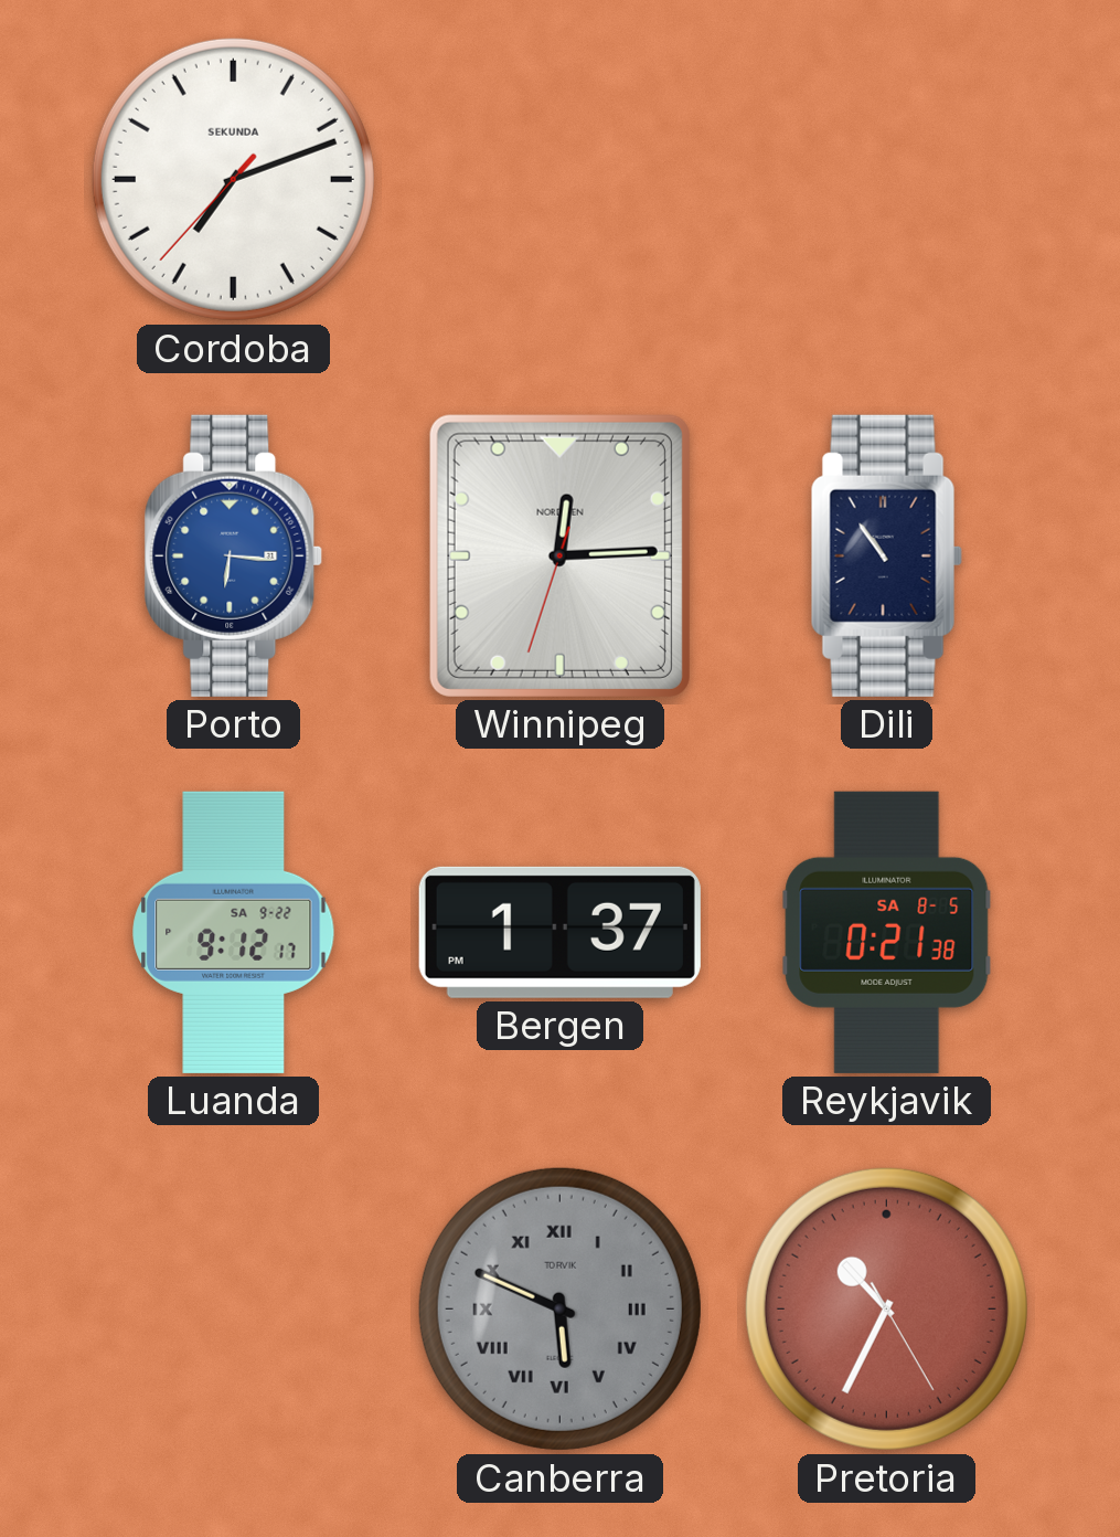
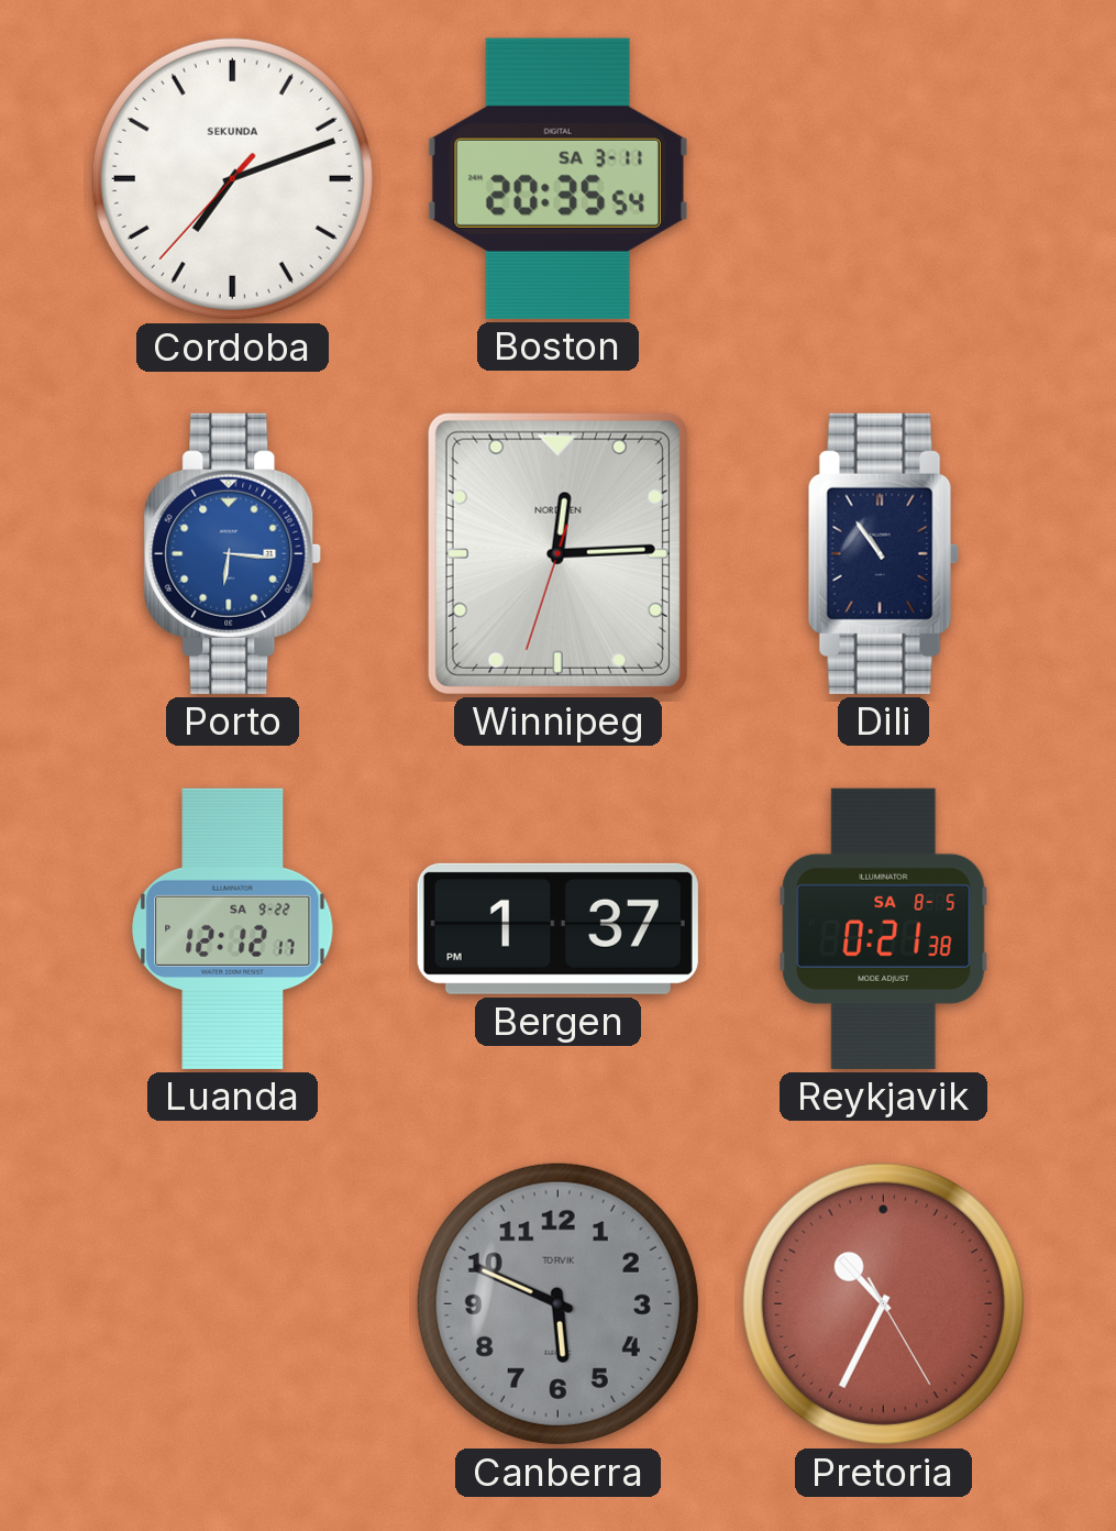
Boston: none -> 20:35 (557, 178)
Luanda: 9:12 -> 12:12 (233, 928)
Canberra numerals: Roman -> Arabic (557, 1303)
